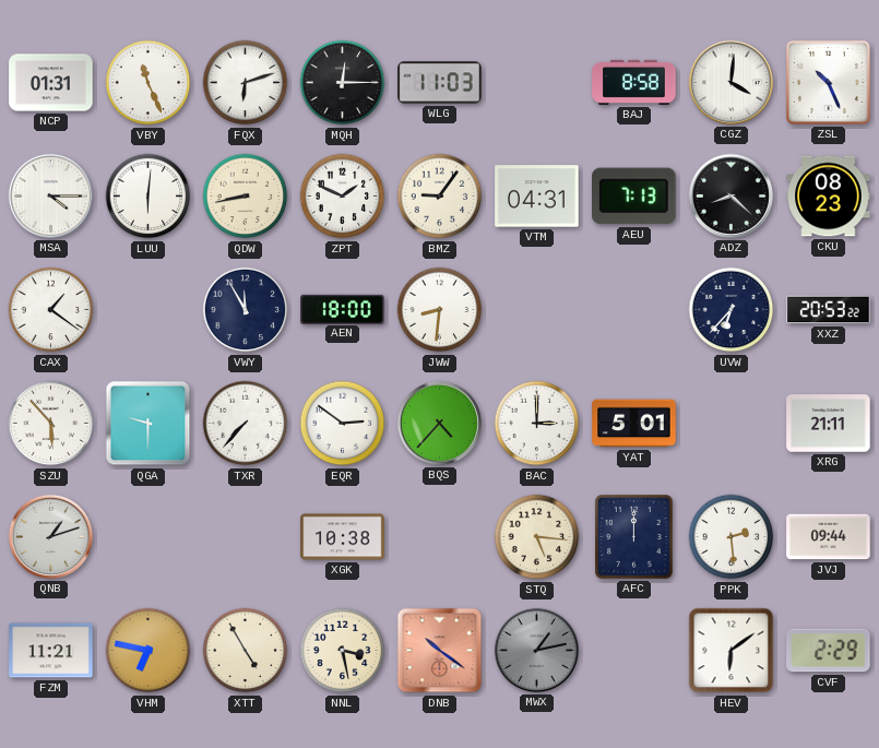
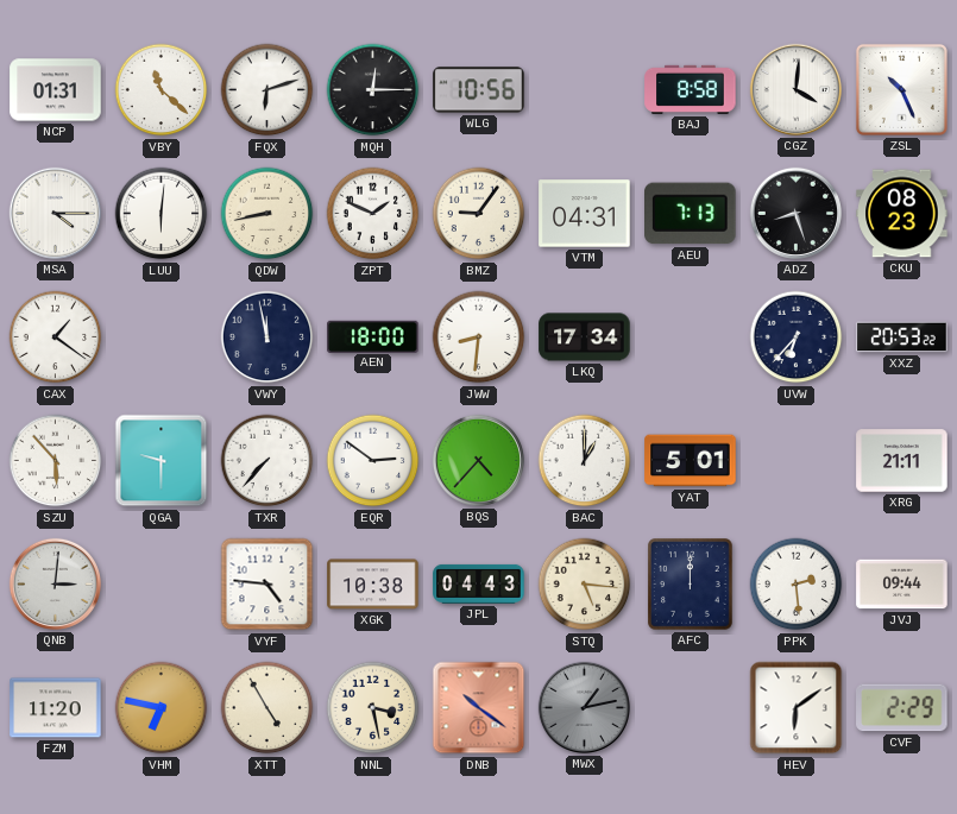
VBY: 11:26 -> 11:22 (162, 90)
WLG: 11:03 -> 10:56 (479, 90)
ADZ: 8:22 -> 8:27 (795, 213)
VWY: 11:55 -> 11:58 (267, 337)
LKQ: none -> 17:34 (585, 337)
BAC: 3:00 -> 1:00 (585, 461)
QNB: 1:12 -> 3:01 (55, 583)
VYF: none -> 4:46 (267, 585)
JPL: none -> 04:43 (479, 583)
FZM: 11:21 -> 11:20 (56, 708)
